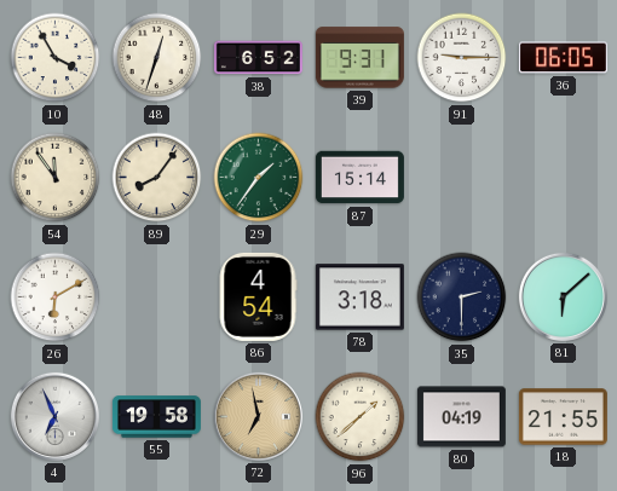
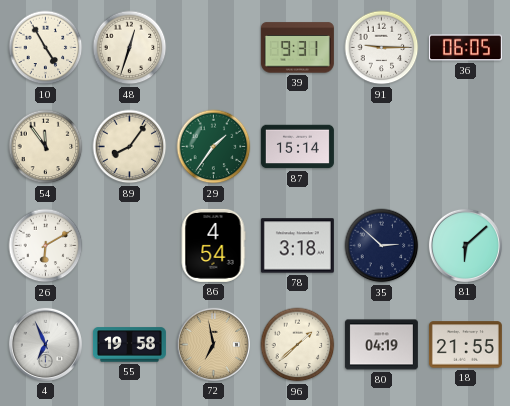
10: 3:55 -> 4:55 (46, 48)
38: 6:52 -> none (258, 58)
35: 2:30 -> 2:52 (382, 246)
